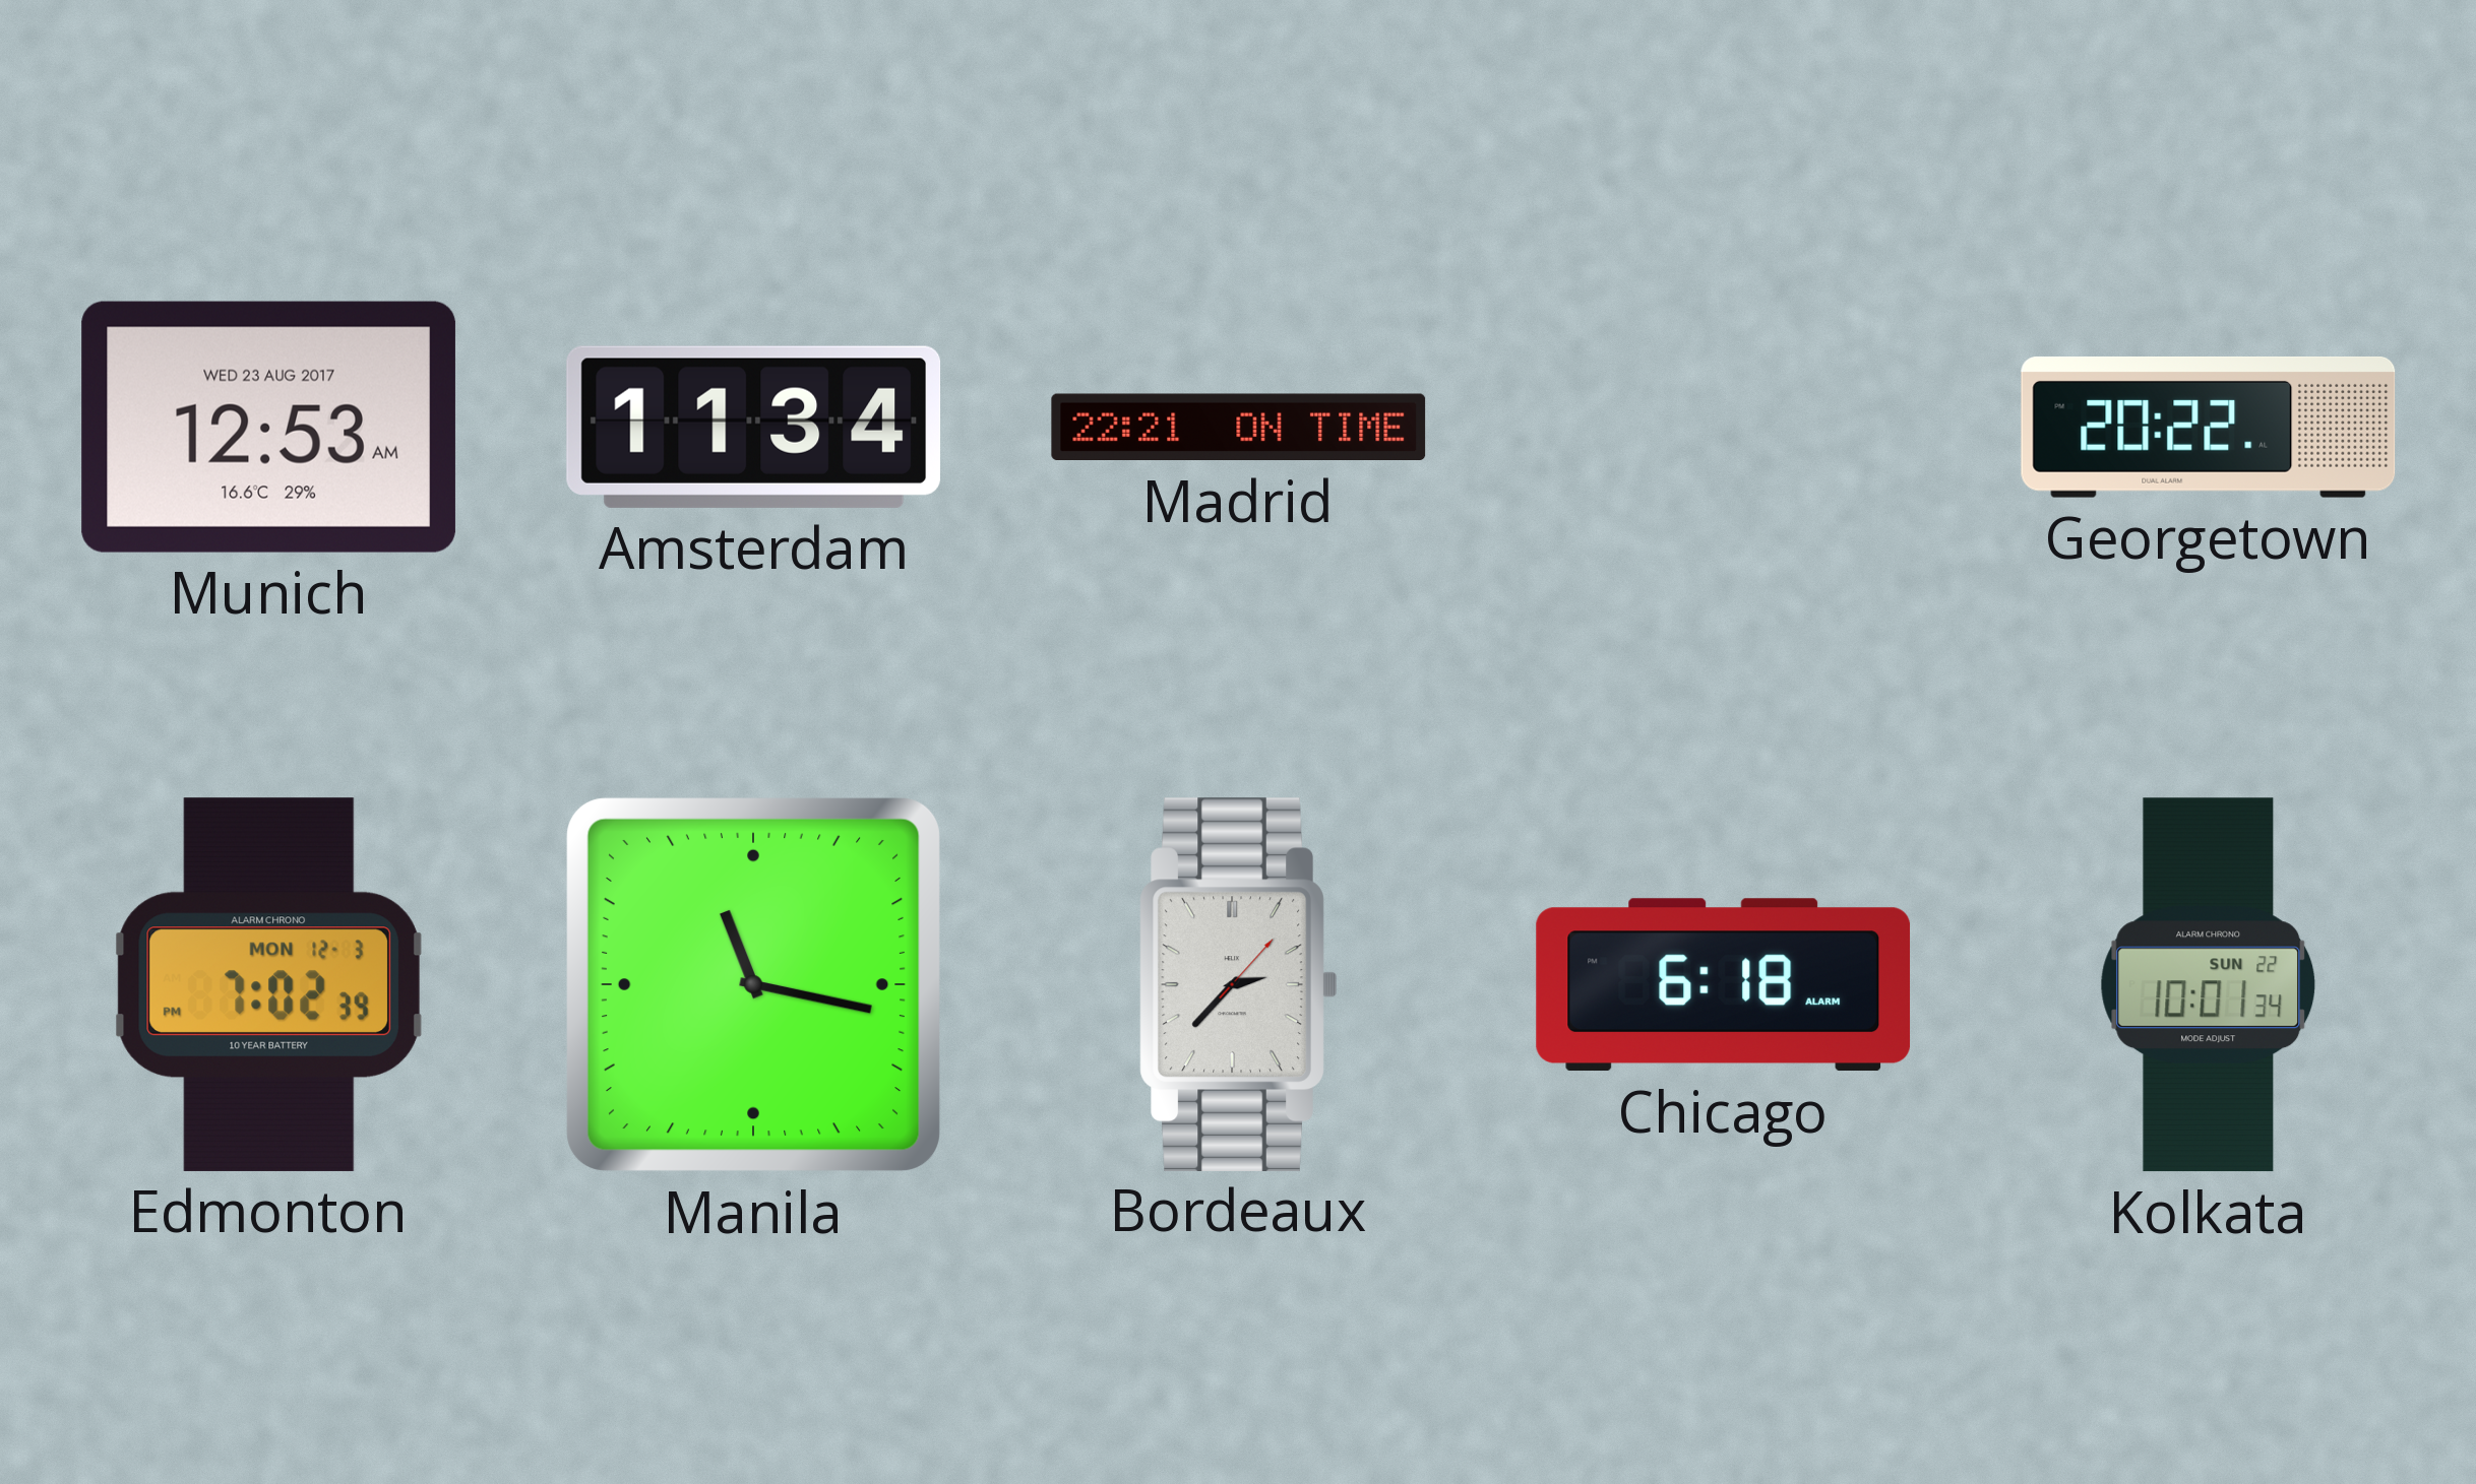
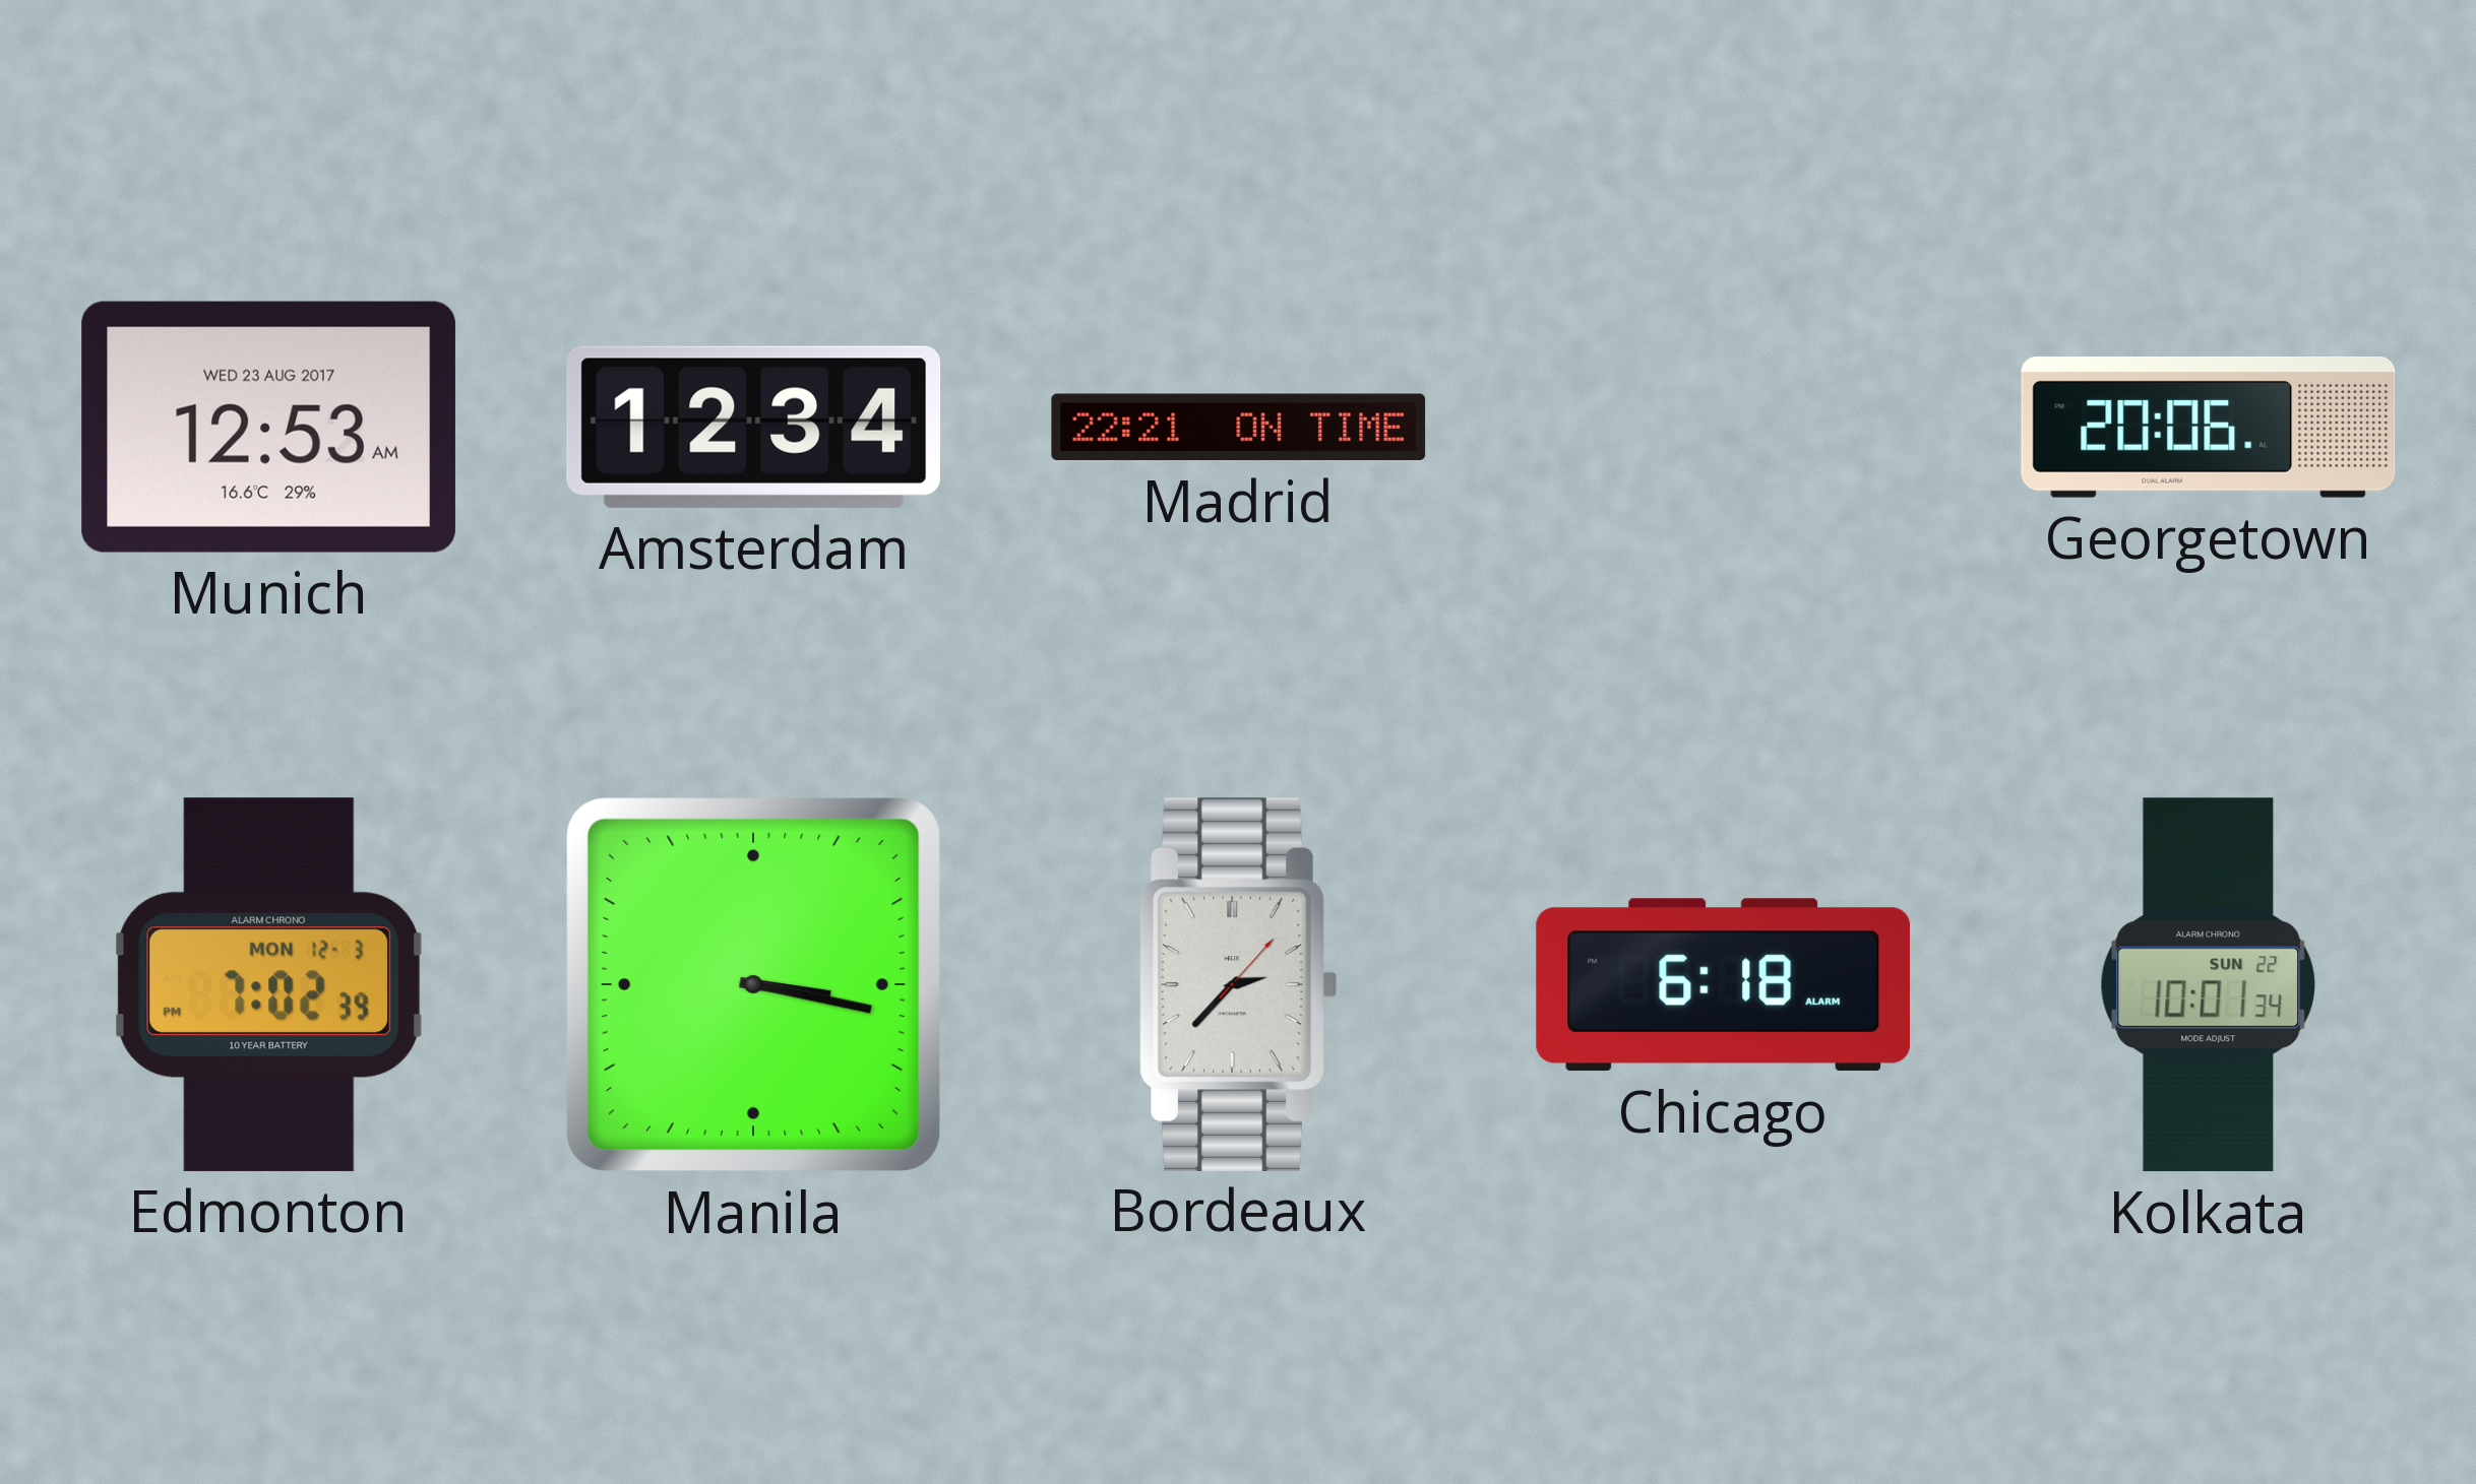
Amsterdam: 11:34 -> 12:34 (754, 427)
Georgetown: 20:22 -> 20:06 (2209, 427)
Manila: 11:17 -> 3:17 (753, 984)
